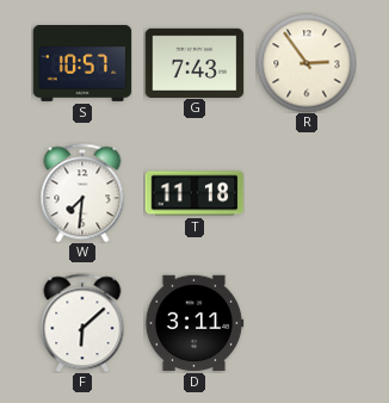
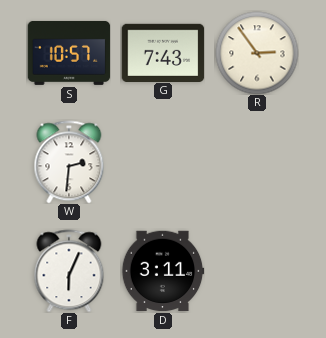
W: 7:31 -> 2:31 (69, 162)
T: 11:18 -> none (194, 193)
F: 6:08 -> 6:04 (69, 271)
